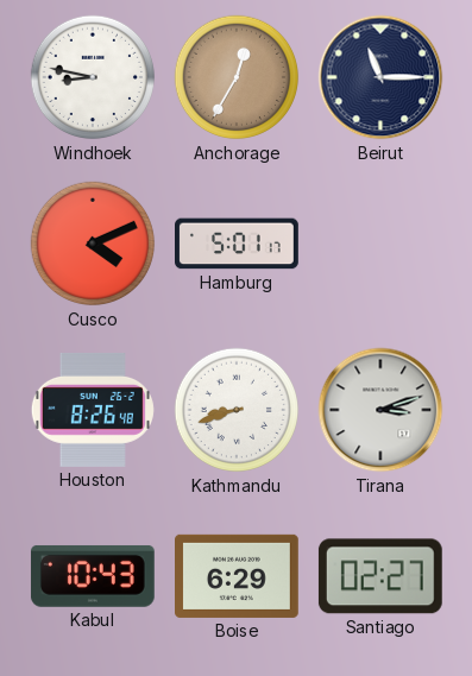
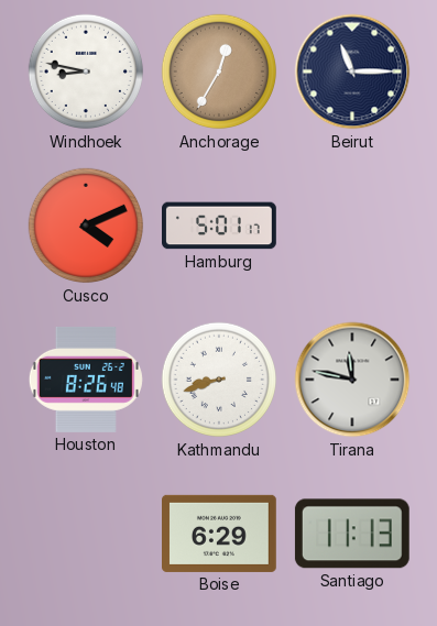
Tirana: 3:12 -> 11:47 (352, 380)
Kabul: 10:43 -> none (93, 576)
Santiago: 02:27 -> 11:13 (352, 534)
